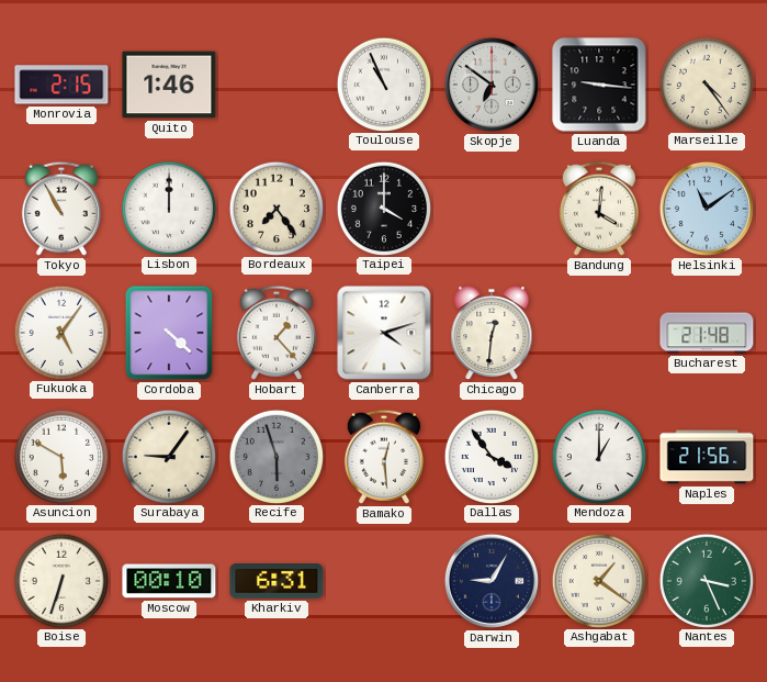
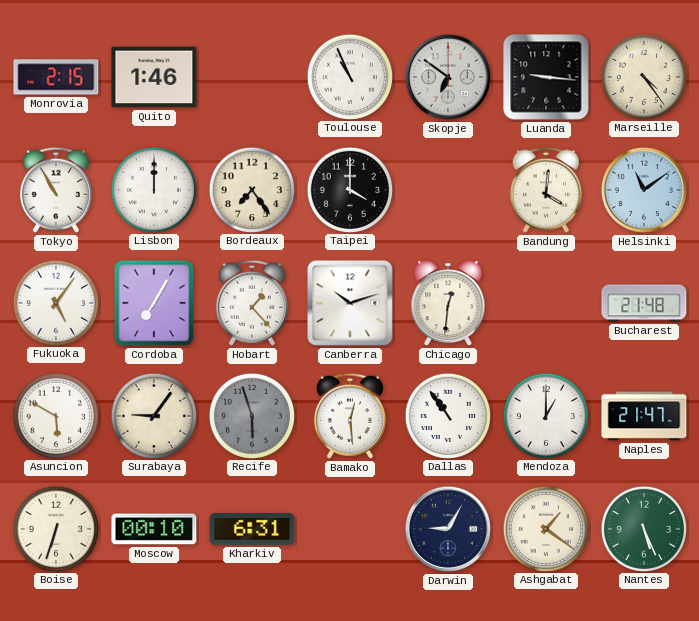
Cordoba: 4:22 -> 7:05 (154, 303)
Canberra: 4:12 -> 10:12 (350, 303)
Dallas: 3:54 -> 10:54 (447, 415)
Naples: 21:56 -> 21:47 (644, 416)
Nantes: 3:26 -> 5:26 (643, 528)
